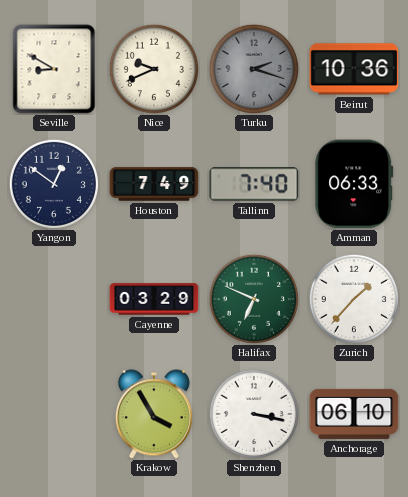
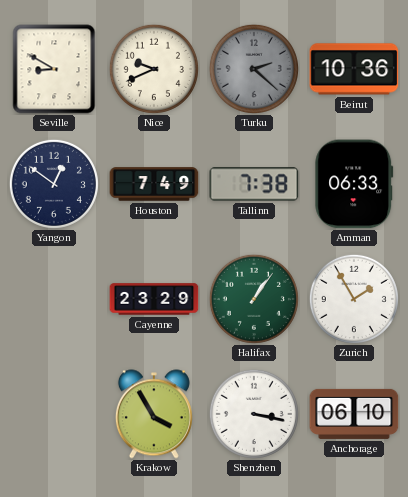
Turku: 2:18 -> 2:22 (254, 69)
Tallinn: 7:40 -> 7:38 (254, 184)
Cayenne: 03:29 -> 23:29 (154, 299)
Halifax: 6:49 -> 1:06 (254, 299)
Zurich: 1:37 -> 1:55 (354, 299)
